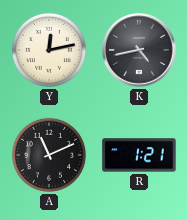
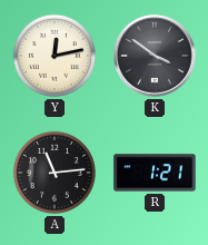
K: 4:43 -> 3:51 (155, 56)
A: 11:11 -> 11:14 (55, 173)
